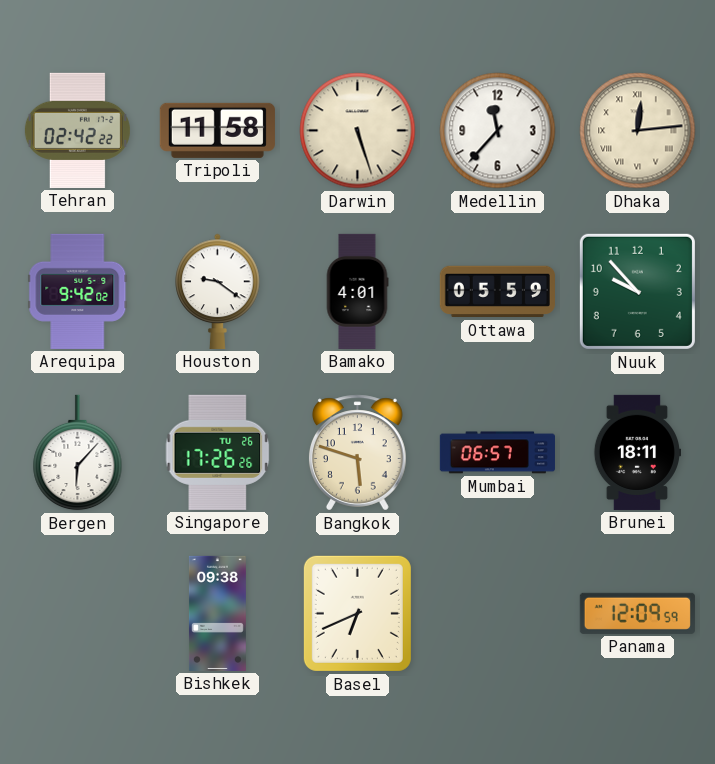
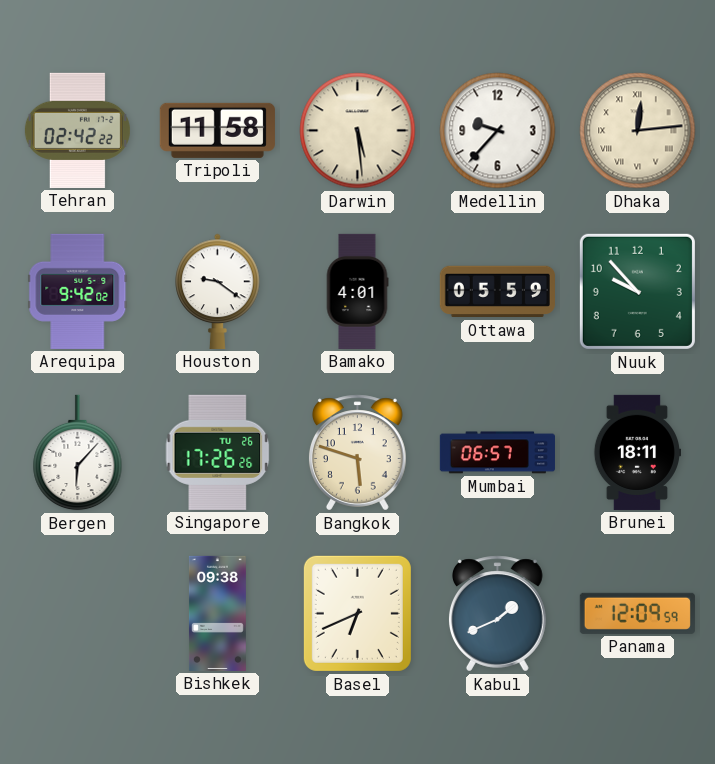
Darwin: 5:27 -> 5:29 (358, 131)
Medellin: 11:37 -> 9:37 (498, 131)
Kabul: none -> 1:41 (497, 614)
